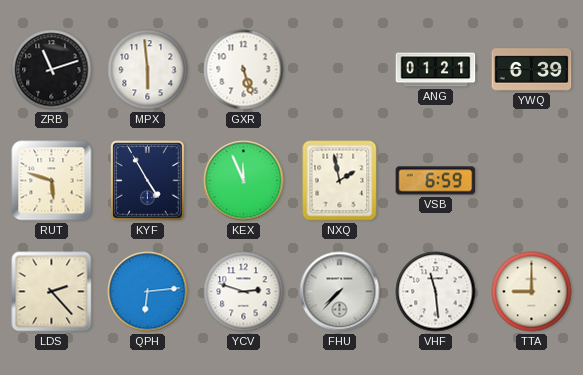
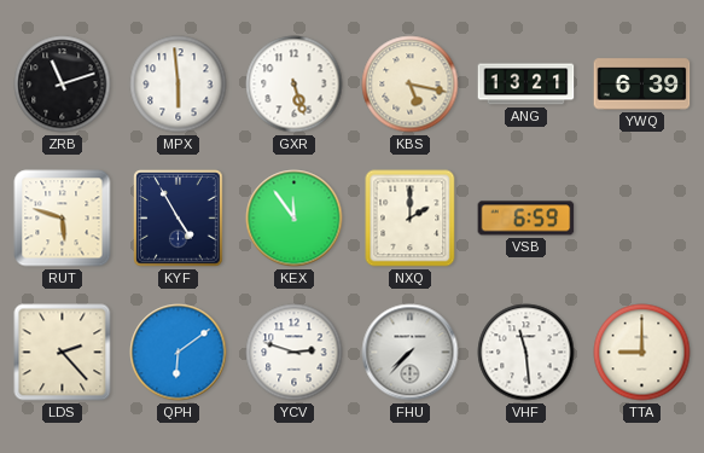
KBS: none -> 5:17 (411, 85)
ANG: 01:21 -> 13:21 (526, 85)
KEX: 11:56 -> 11:54 (295, 219)
NXQ: 1:58 -> 2:00 (411, 219)
QPH: 6:14 -> 6:09 (179, 353)
